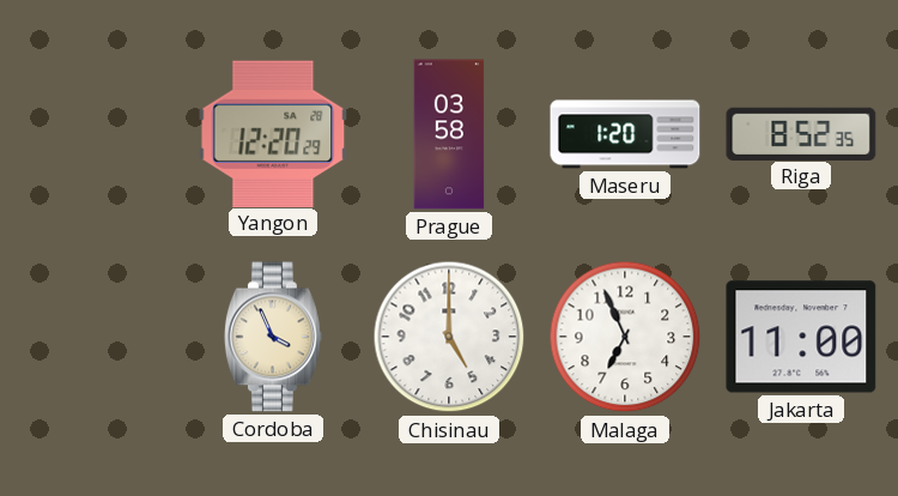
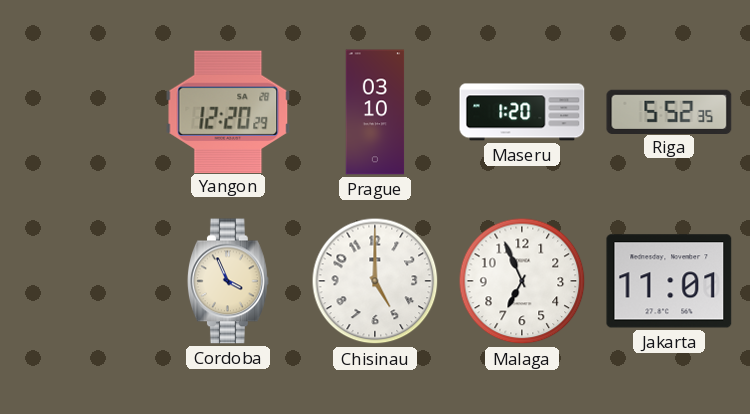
Prague: 03:58 -> 03:10 (375, 112)
Riga: 8:52 -> 5:52 (669, 111)
Jakarta: 11:00 -> 11:01 (669, 281)
